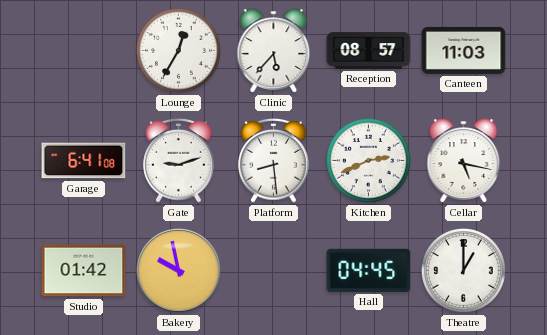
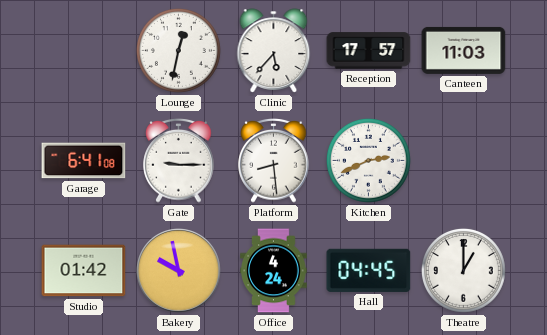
Lounge: 12:35 -> 12:32 (179, 51)
Reception: 08:57 -> 17:57 (369, 51)
Gate: 9:12 -> 9:15 (179, 161)
Cellar: 5:17 -> none (464, 161)
Office: none -> 4:24 (274, 271)
